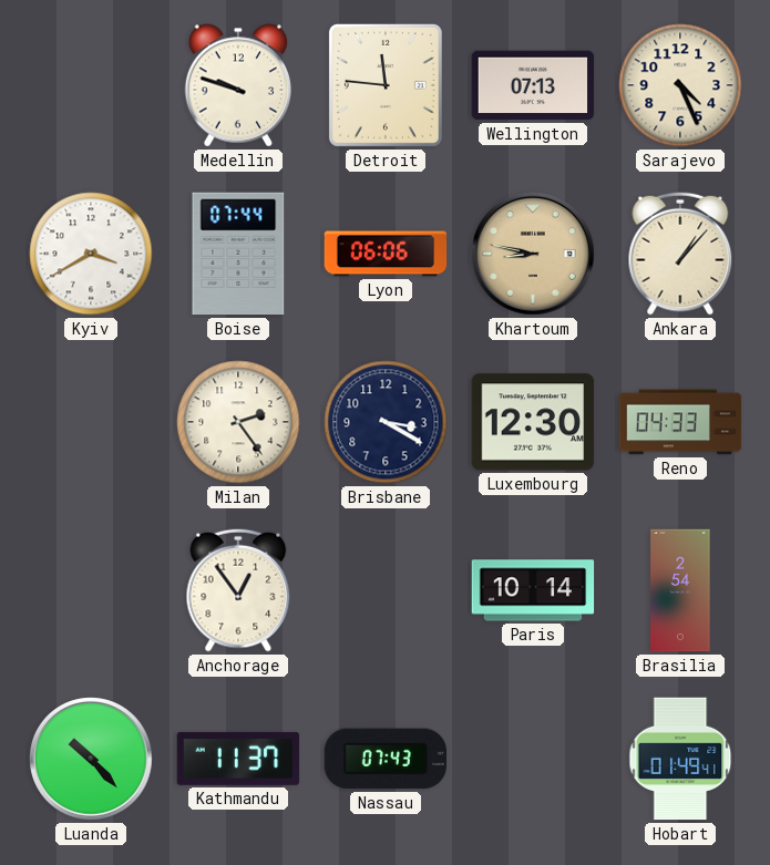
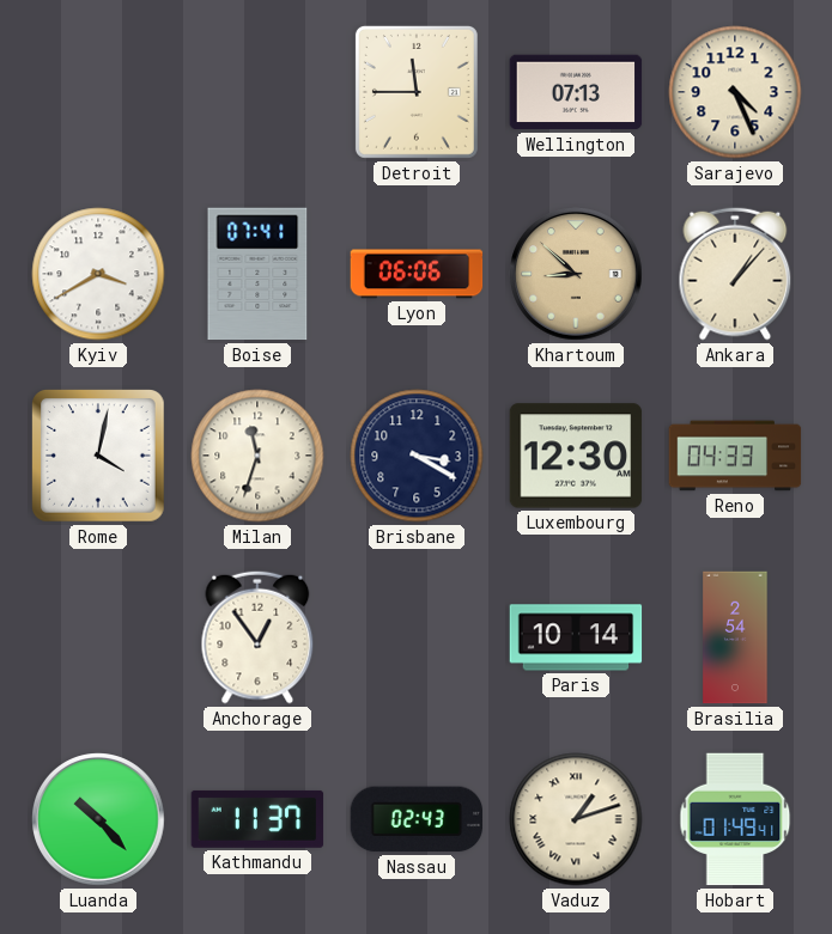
Medellin: 9:48 -> none (238, 85)
Detroit: 11:46 -> 11:45 (417, 92)
Boise: 07:44 -> 07:41 (257, 274)
Khartoum: 8:47 -> 8:52 (576, 274)
Rome: none -> 4:02 (99, 457)
Milan: 2:24 -> 11:33 (257, 456)
Nassau: 07:43 -> 02:43 (417, 819)
Vaduz: none -> 1:12 (576, 819)
